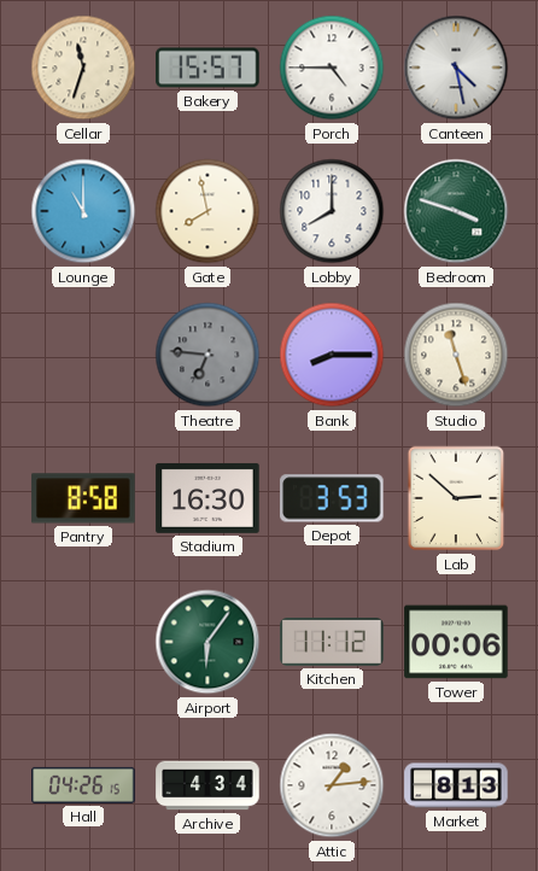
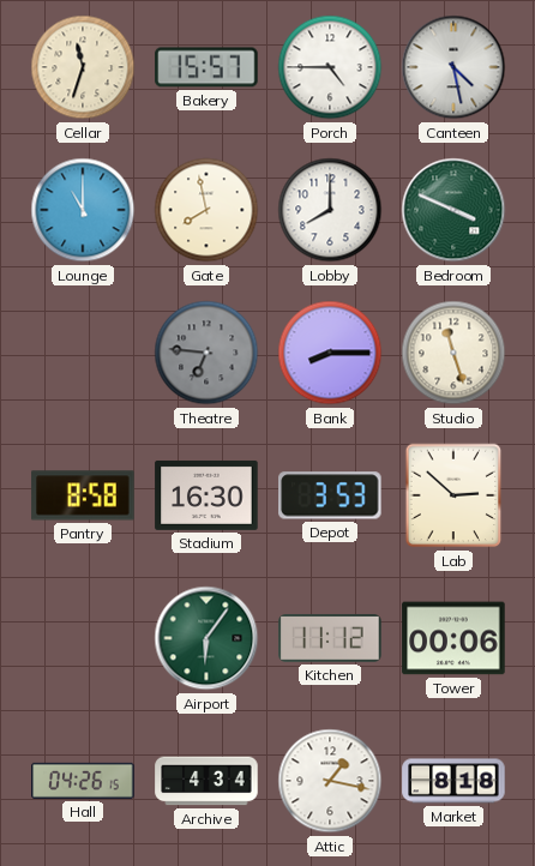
Bedroom: 3:48 -> 3:49 (453, 210)
Attic: 1:14 -> 1:17 (330, 781)
Market: 8:13 -> 8:18 (453, 781)
